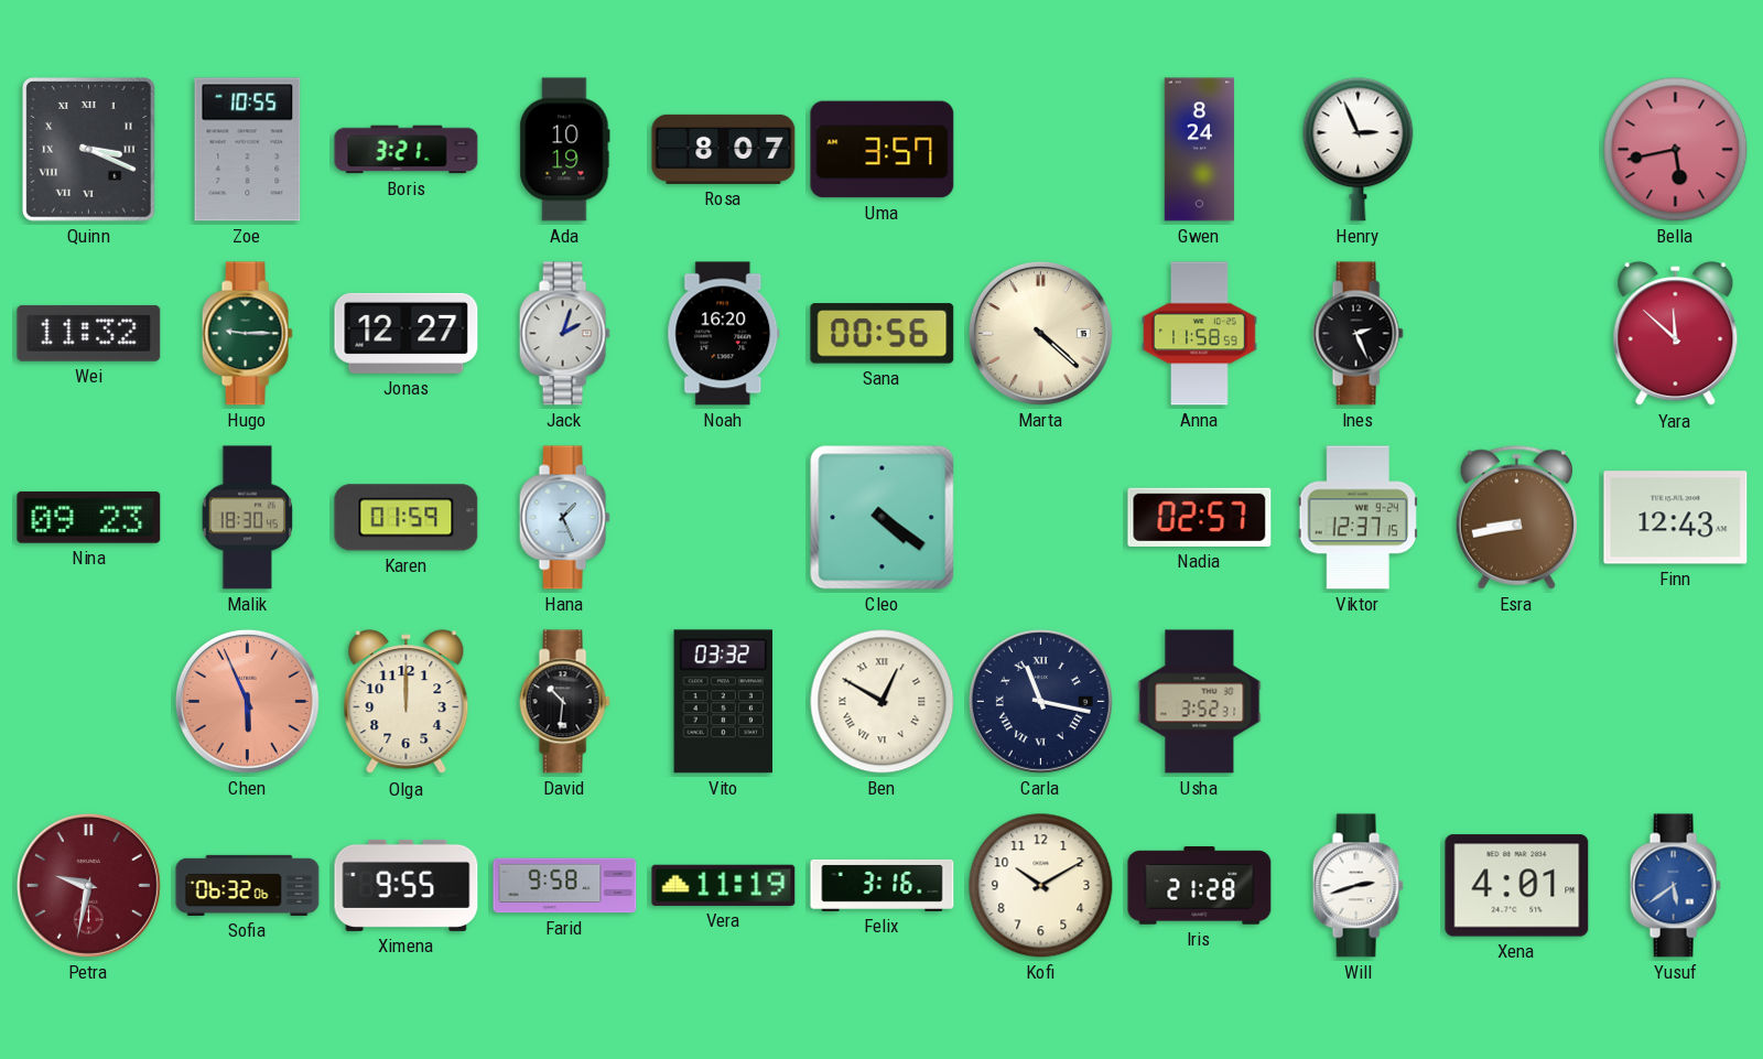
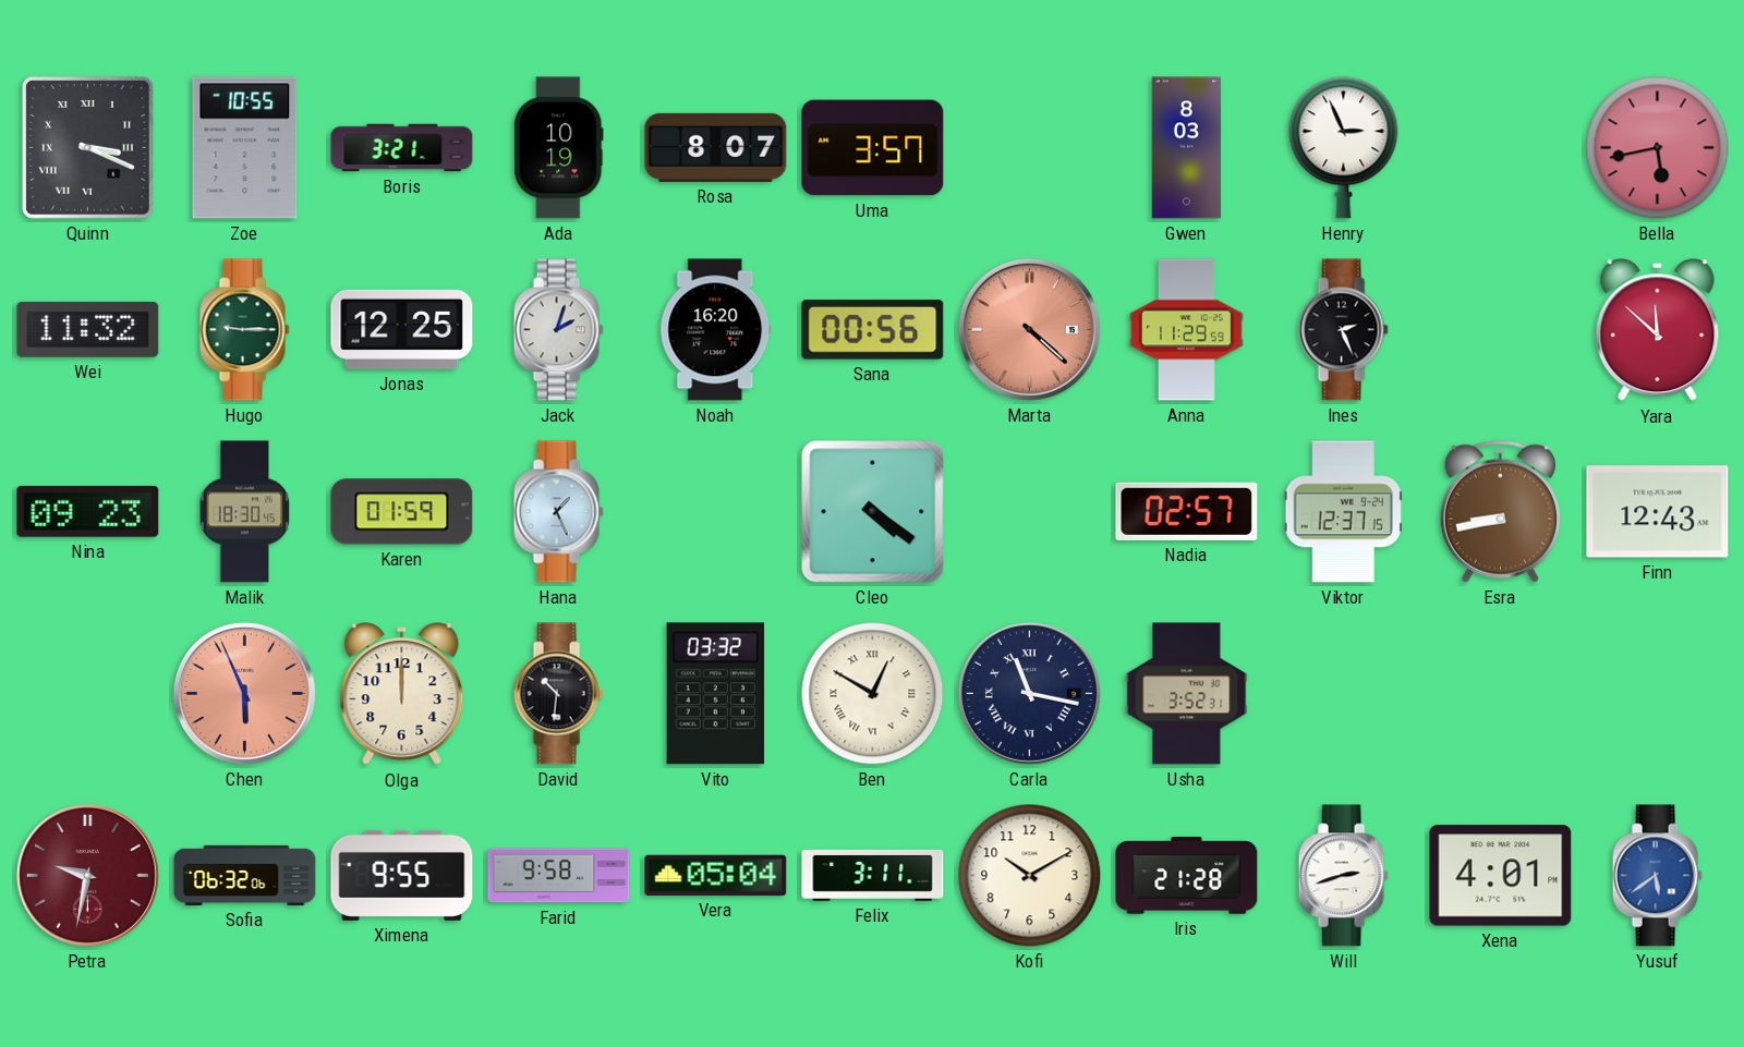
Gwen: 8:24 -> 8:03 (1186, 148)
Jonas: 12:27 -> 12:25 (402, 329)
Marta dial: cream -> salmon (1029, 329)
Anna: 11:58 -> 11:29 (1187, 330)
Vera: 11:19 -> 05:04 (716, 875)
Felix: 3:16 -> 3:11 (873, 875)
